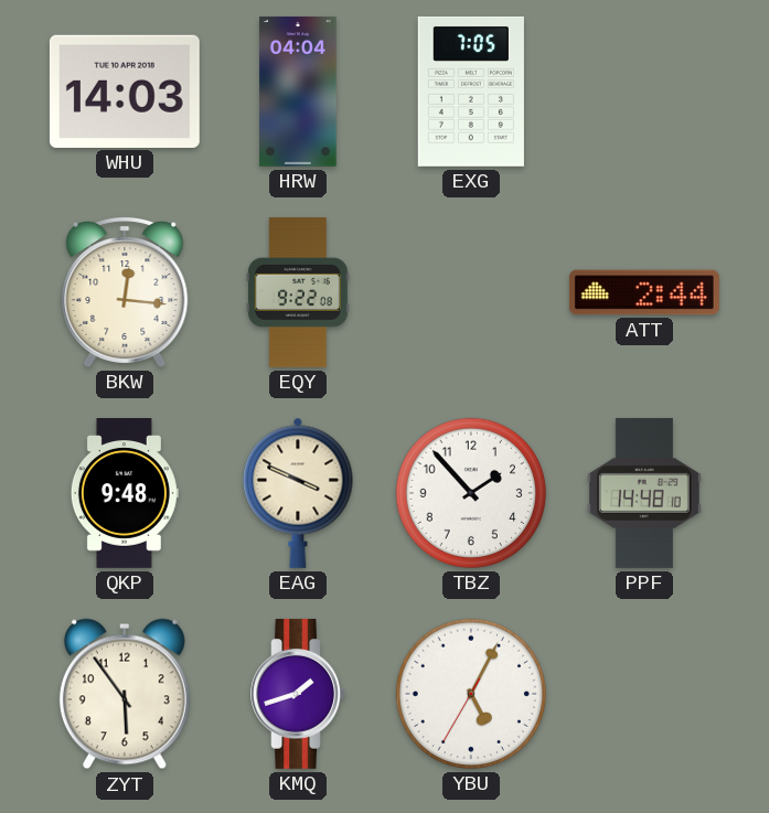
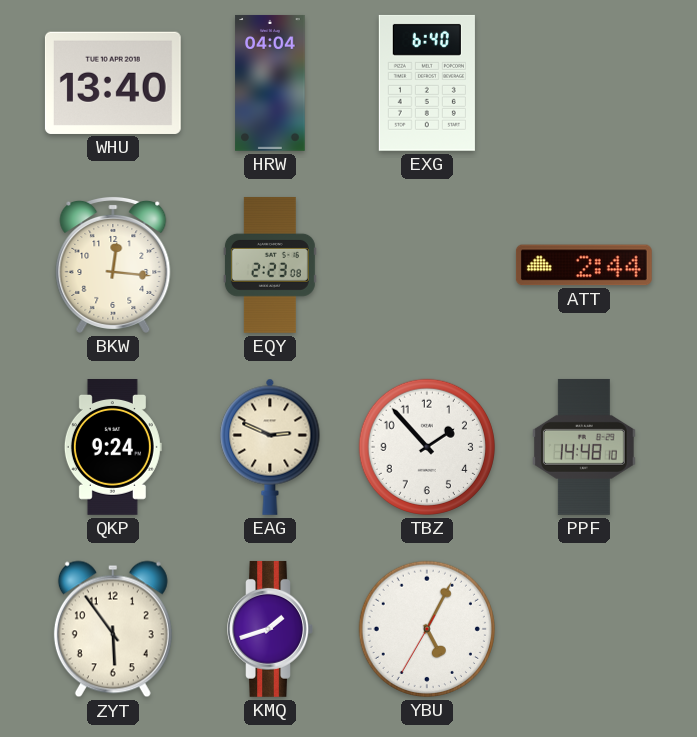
WHU: 14:03 -> 13:40 (113, 83)
EXG: 7:05 -> 6:40 (427, 83)
EQY: 9:22 -> 2:23 (270, 265)
QKP: 9:48 -> 9:24 (113, 448)
EAG: 3:49 -> 2:49 (270, 447)
